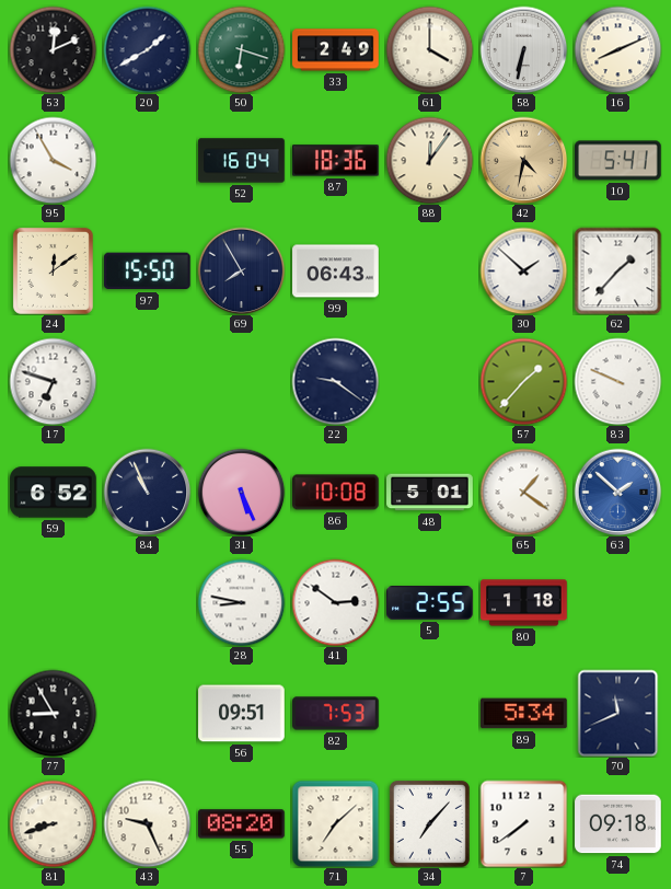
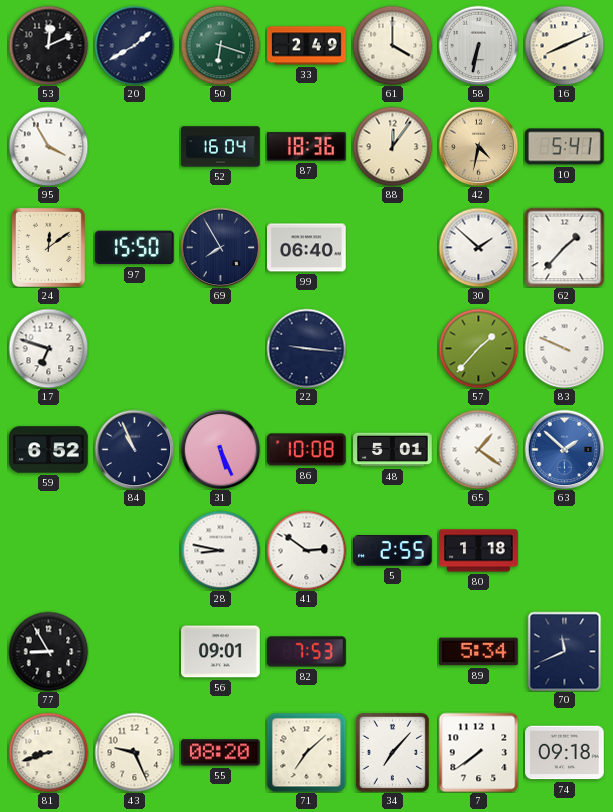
99: 06:43 -> 06:40 (307, 248)
22: 9:21 -> 9:16 (306, 348)
56: 09:51 -> 09:01 (221, 652)
